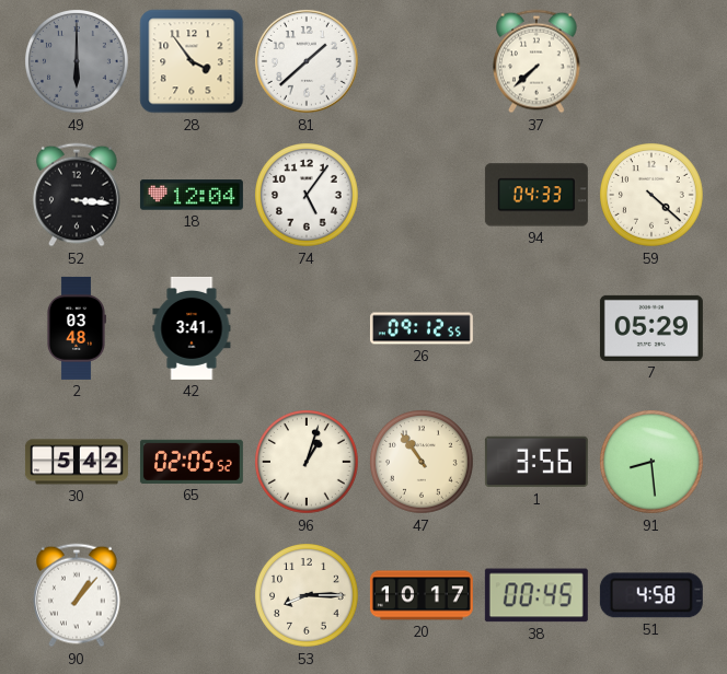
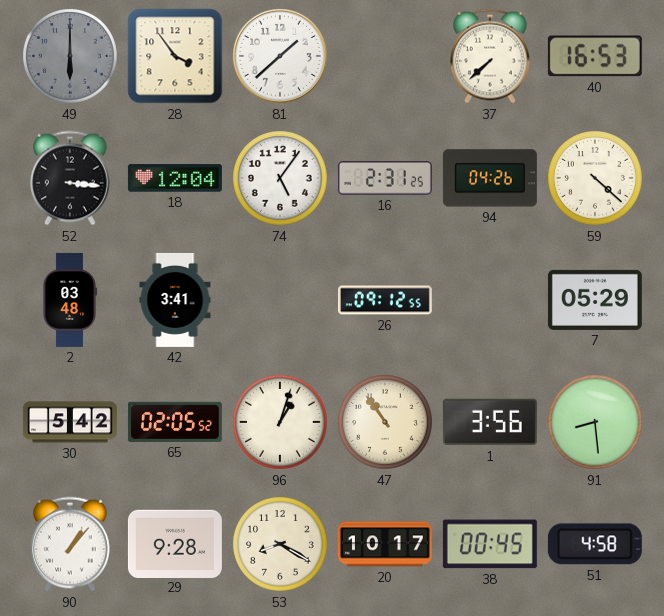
40: none -> 16:53 (595, 56)
16: none -> 2:31 (385, 178)
94: 04:33 -> 04:26 (490, 178)
29: none -> 9:28 (175, 543)
53: 8:15 -> 8:20 (281, 545)
